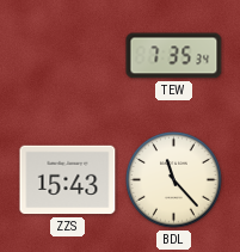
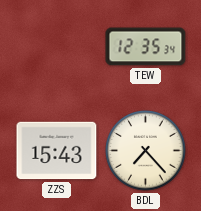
TEW: 7:35 -> 12:35 (146, 47)
BDL: 11:23 -> 7:23 (146, 151)
